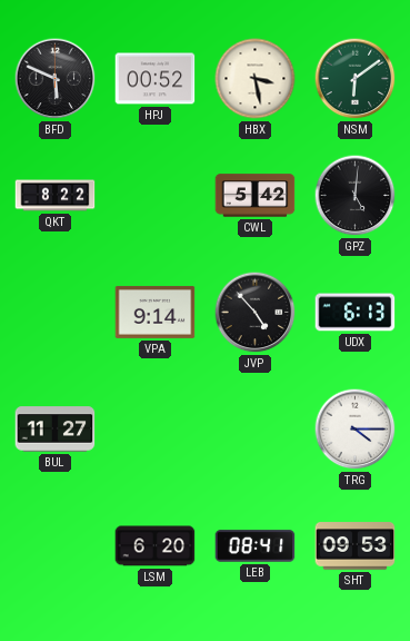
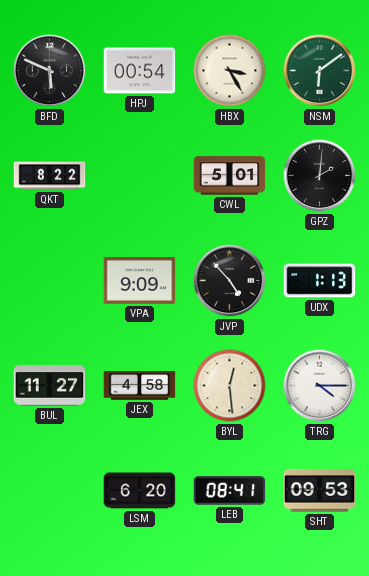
HPJ: 00:52 -> 00:54 (140, 71)
HBX: 3:28 -> 3:25 (230, 71)
CWL: 5:42 -> 5:01 (230, 176)
GPZ: 5:01 -> 2:01 (320, 176)
VPA: 9:14 -> 9:09 (140, 281)
UDX: 6:13 -> 1:13 (320, 281)
JEX: none -> 4:58 (140, 386)
BYL: none -> 12:29 (230, 386)
